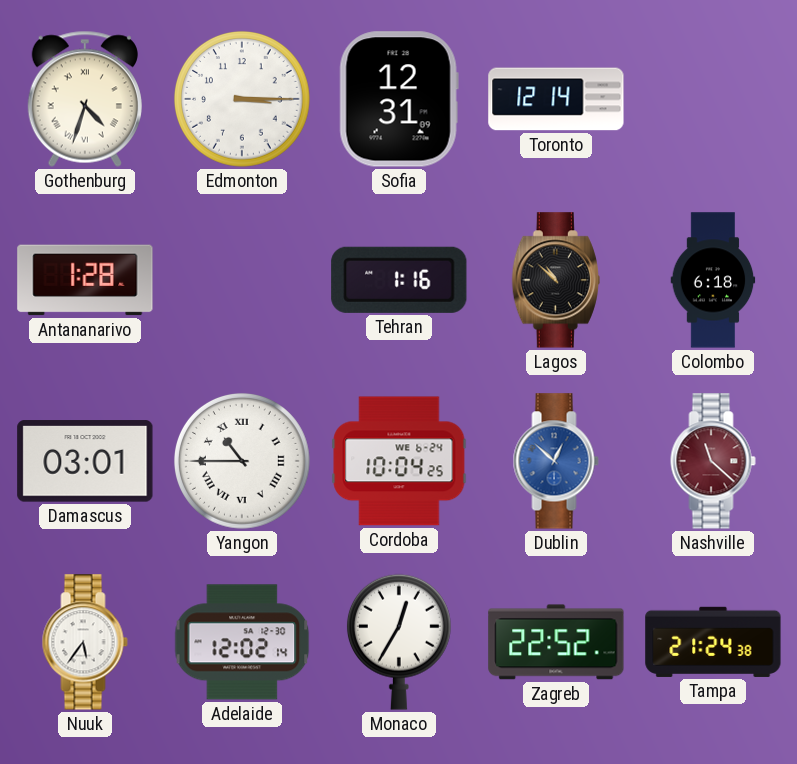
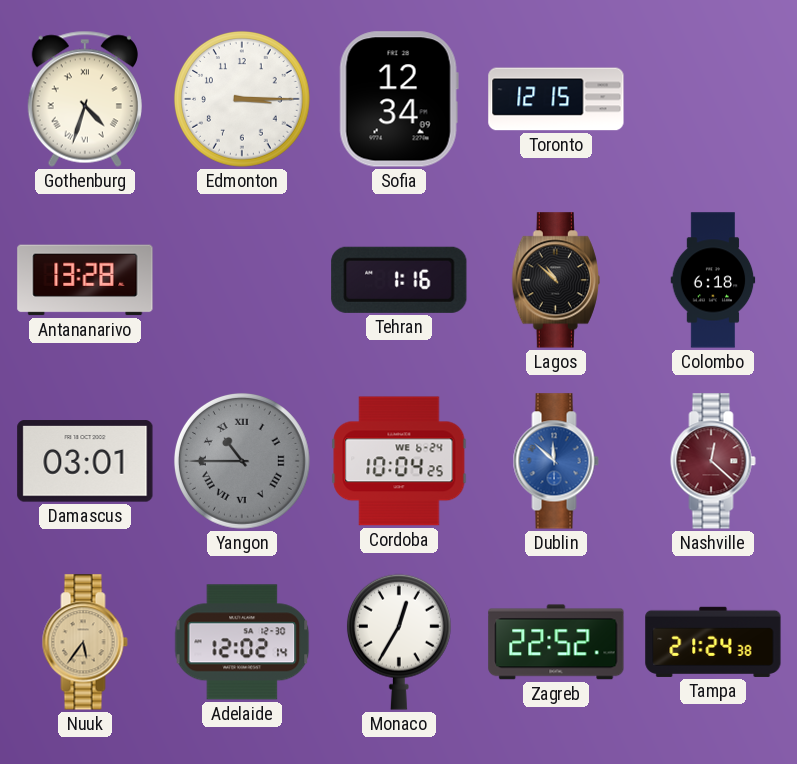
Sofia: 12:31 -> 12:34 (399, 99)
Toronto: 12:14 -> 12:15 (556, 99)
Antananarivo: 1:28 -> 13:28 (85, 280)
Yangon dial: white -> grey (242, 461)
Dublin: 12:52 -> 11:52 (556, 461)
Nashville: 11:22 -> 12:22 (713, 461)
Nuuk dial: white -> champagne (85, 642)
